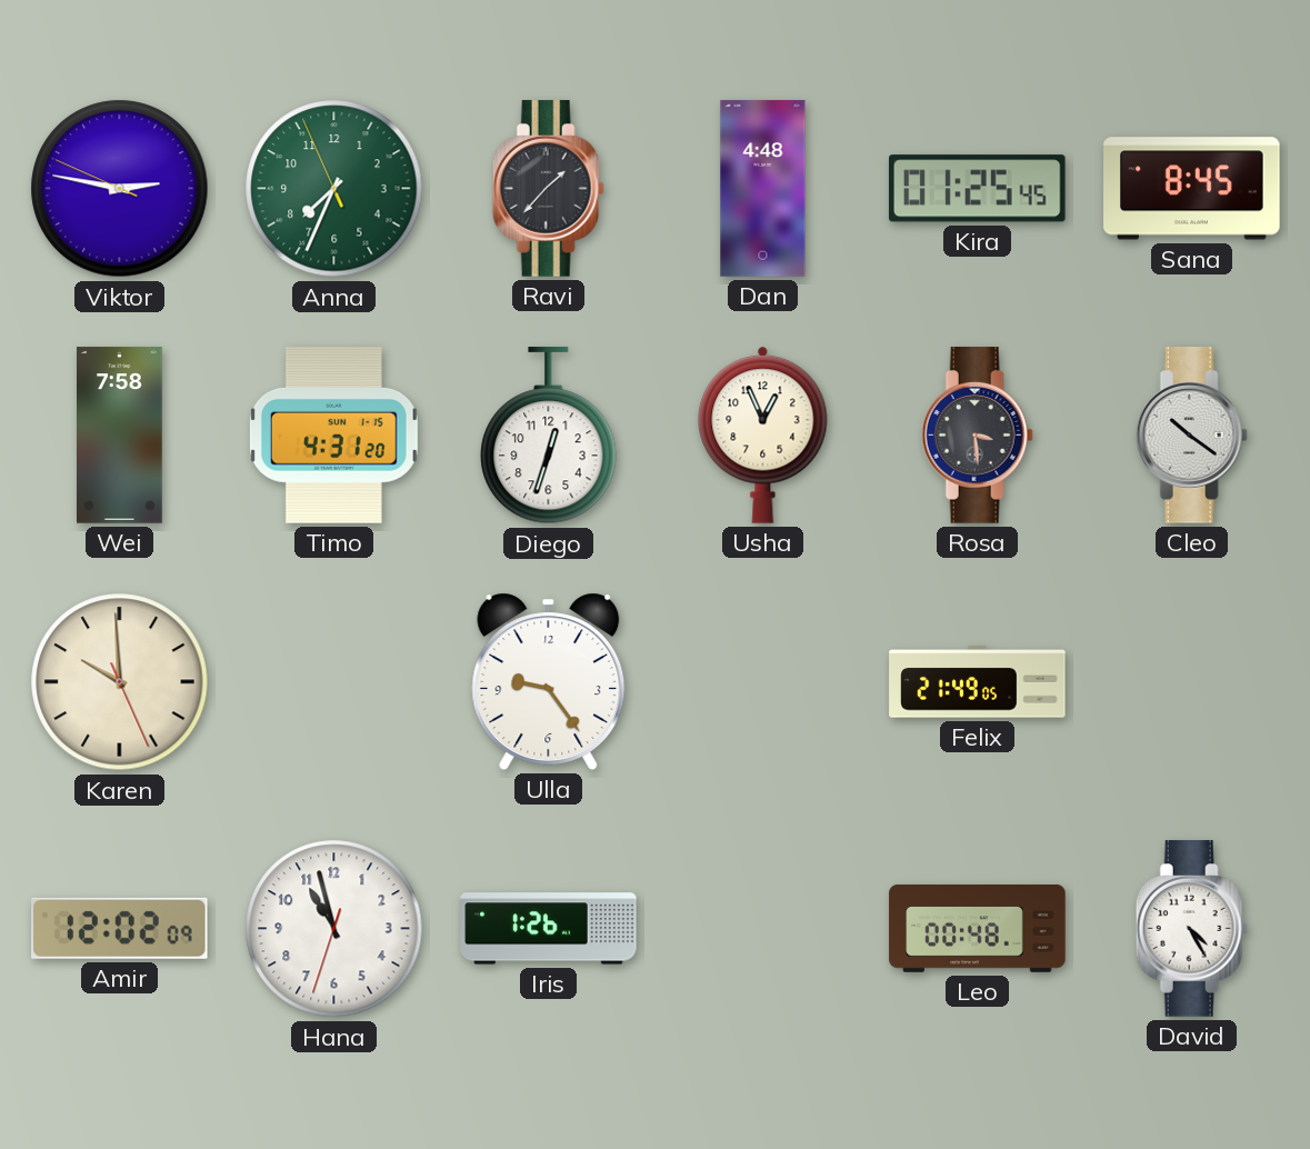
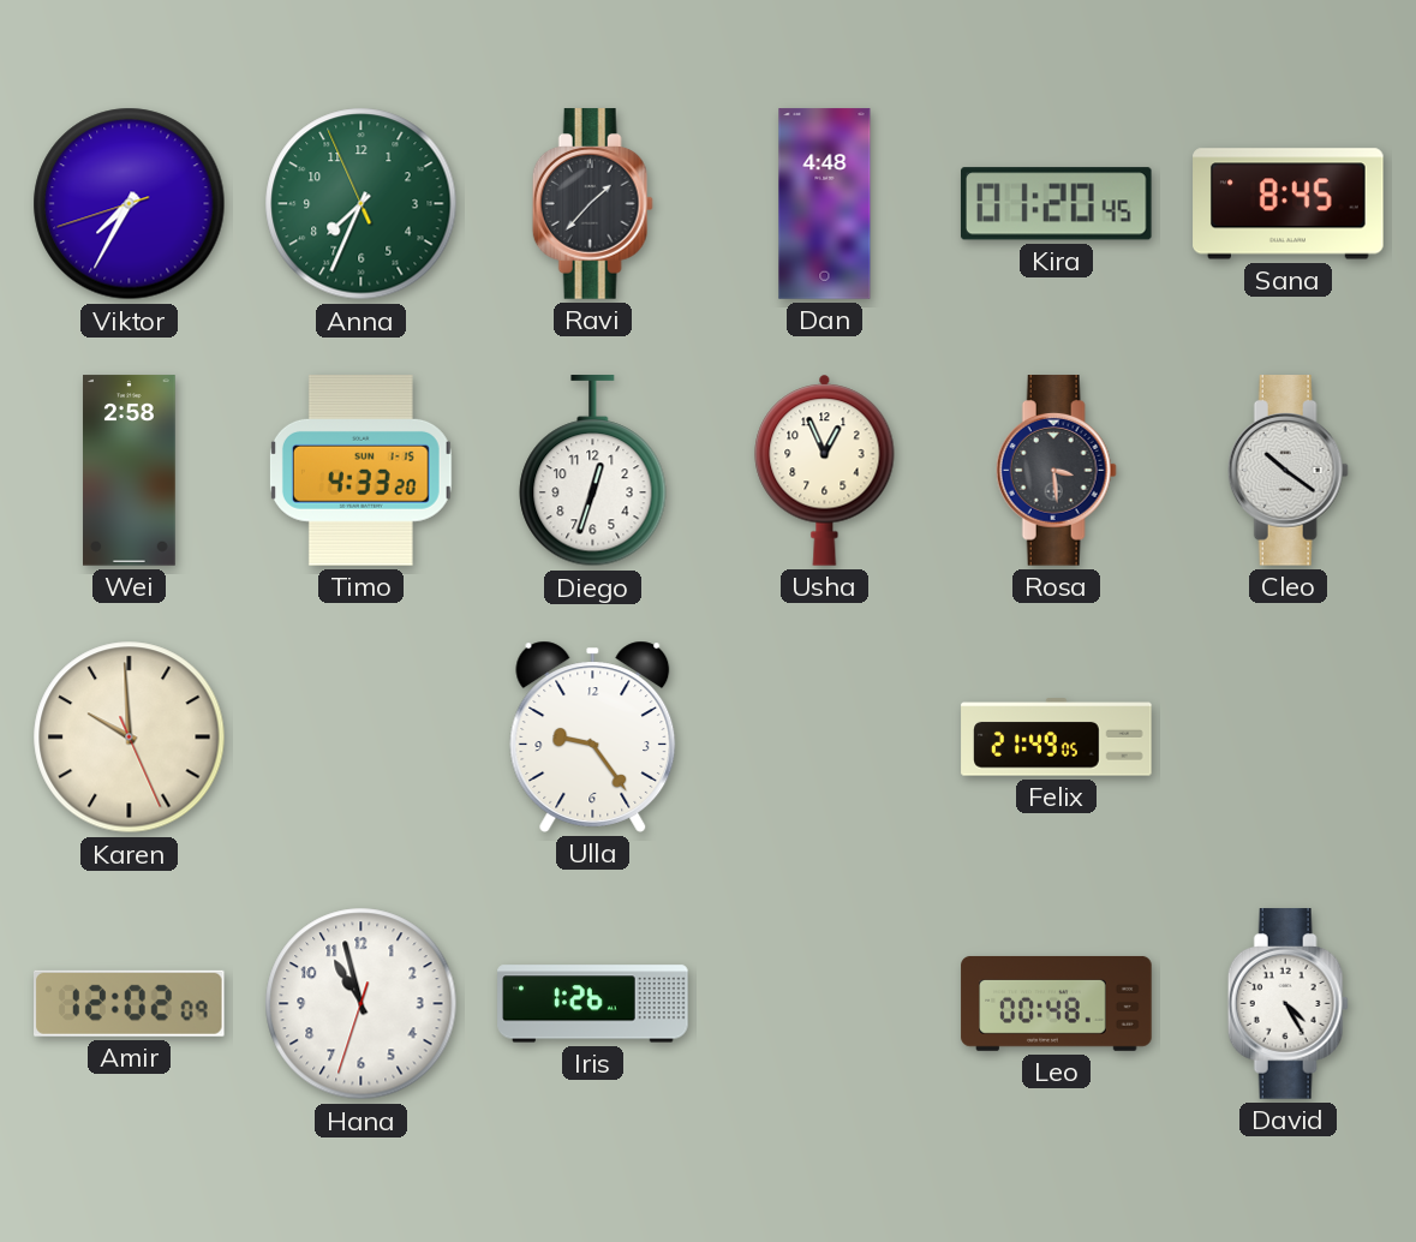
Viktor: 2:46 -> 7:34 (130, 204)
Kira: 01:25 -> 01:20 (1056, 204)
Wei: 7:58 -> 2:58 (130, 471)
Timo: 4:31 -> 4:33 (360, 471)
